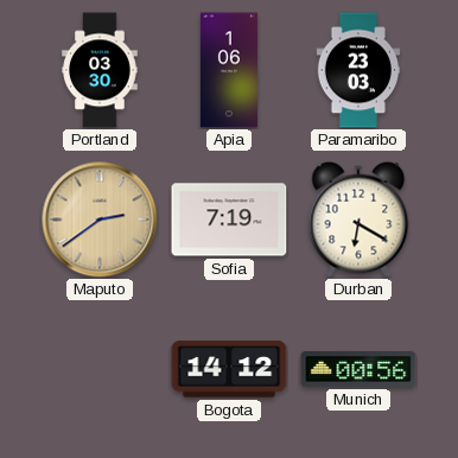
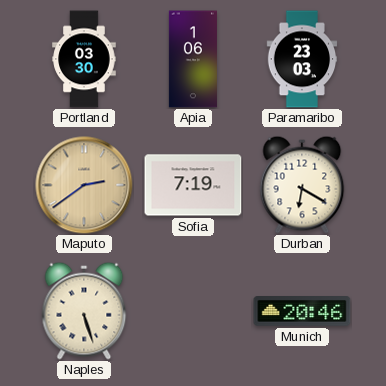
Naples: none -> 5:27 (84, 311)
Bogota: 14:12 -> none (229, 369)
Munich: 00:56 -> 20:46 (302, 311)
